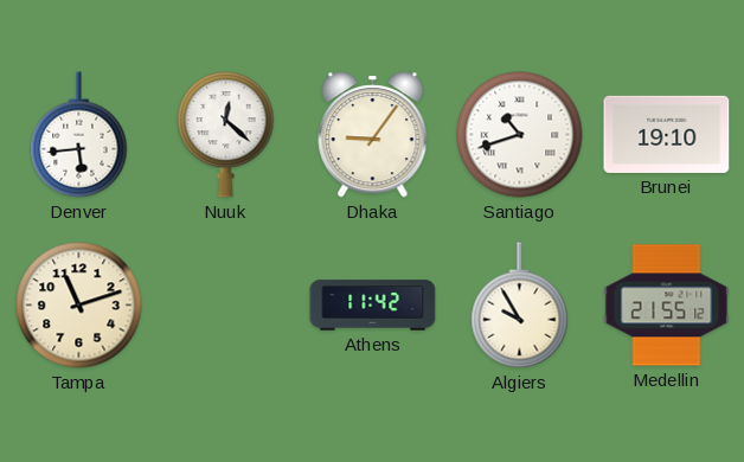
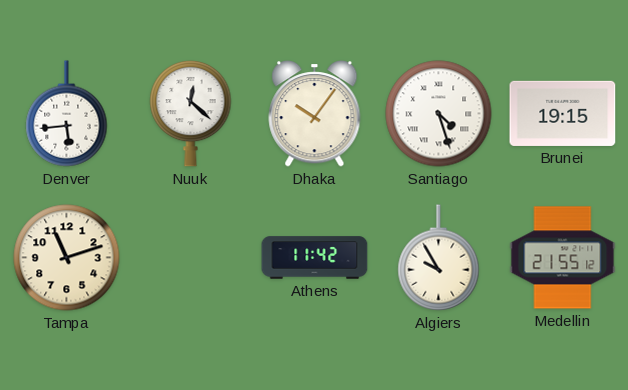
Dhaka: 9:06 -> 10:06 (315, 114)
Santiago: 10:42 -> 4:27 (439, 114)
Brunei: 19:10 -> 19:15 (563, 113)
